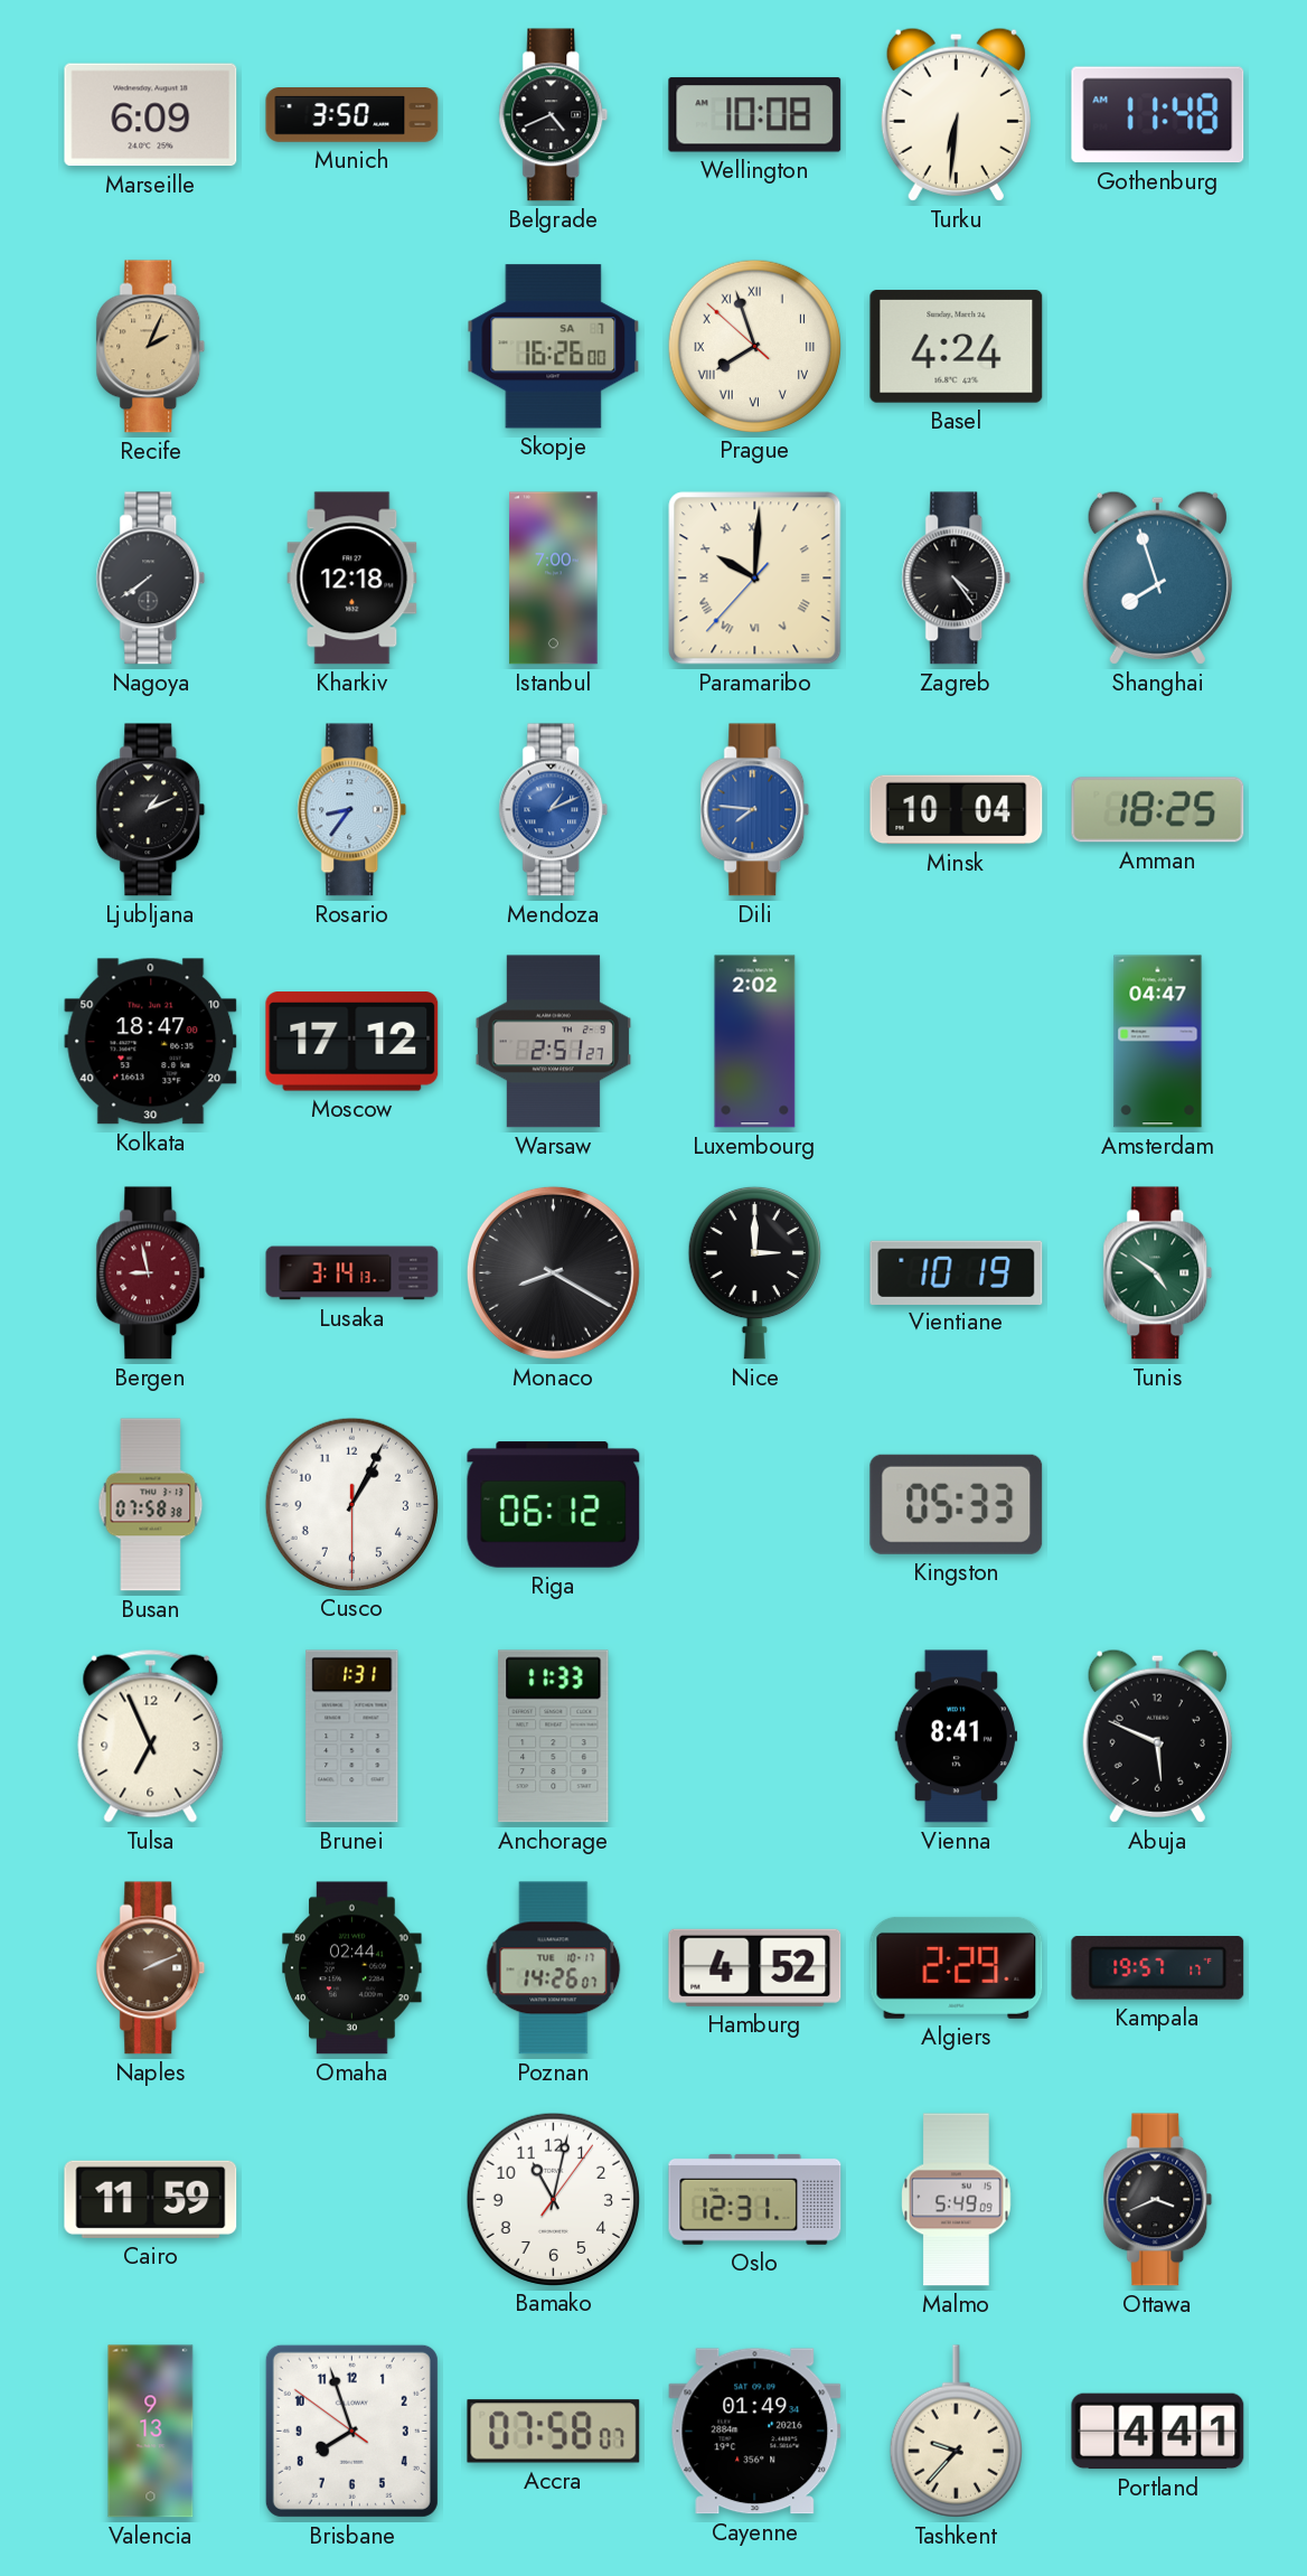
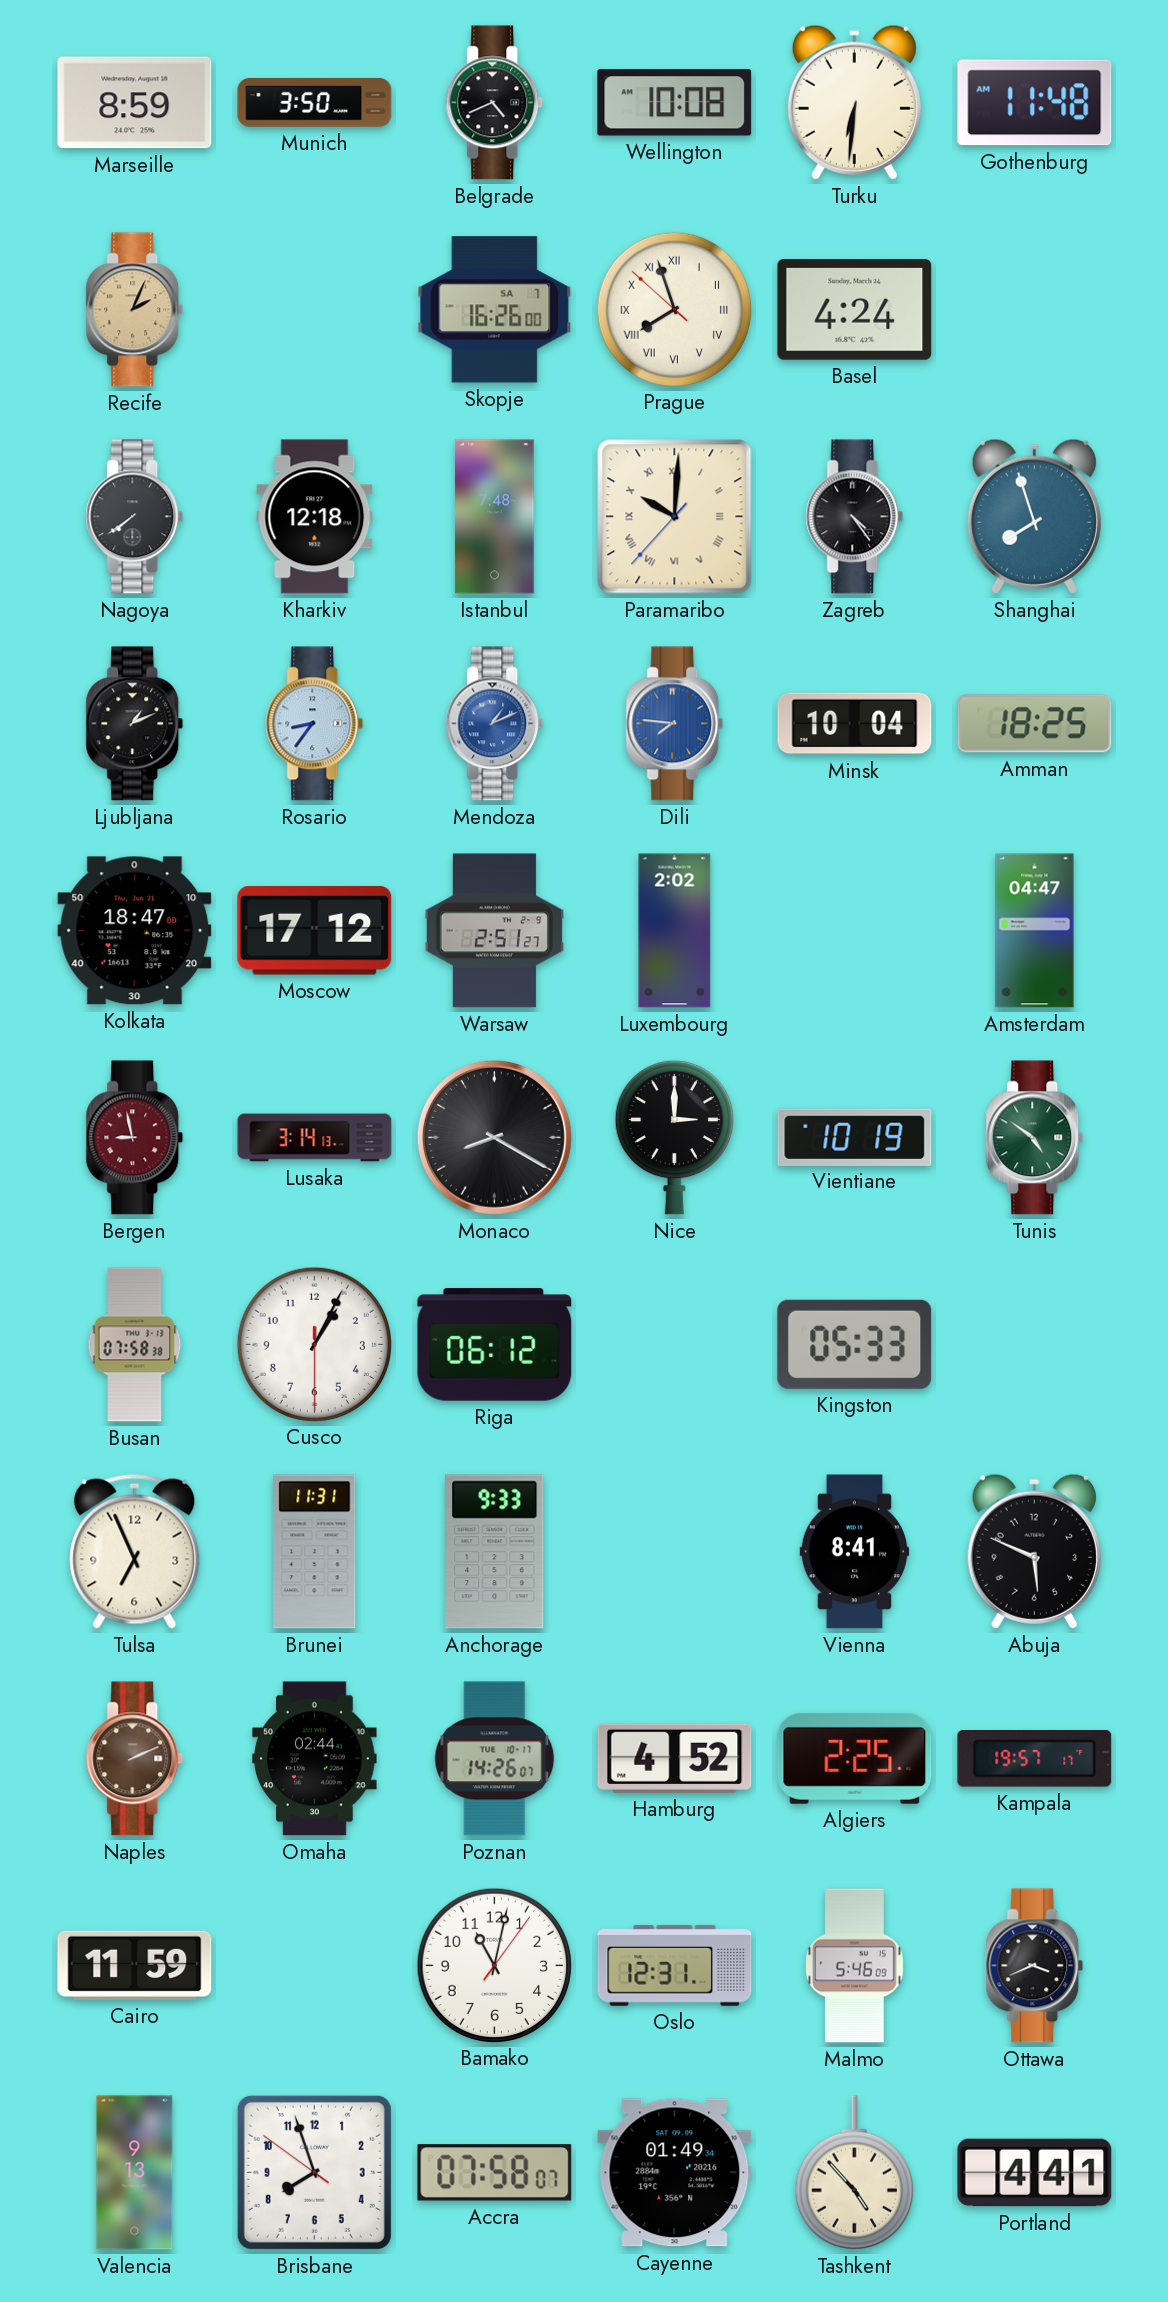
Marseille: 6:09 -> 8:59 (135, 103)
Istanbul: 7:00 -> 7:48 (495, 517)
Brunei: 1:31 -> 11:31 (315, 1552)
Anchorage: 11:33 -> 9:33 (495, 1552)
Algiers: 2:29 -> 2:25 (855, 1758)
Malmo: 5:49 -> 5:46 (855, 1966)
Tashkent: 9:37 -> 4:53 (854, 2173)
